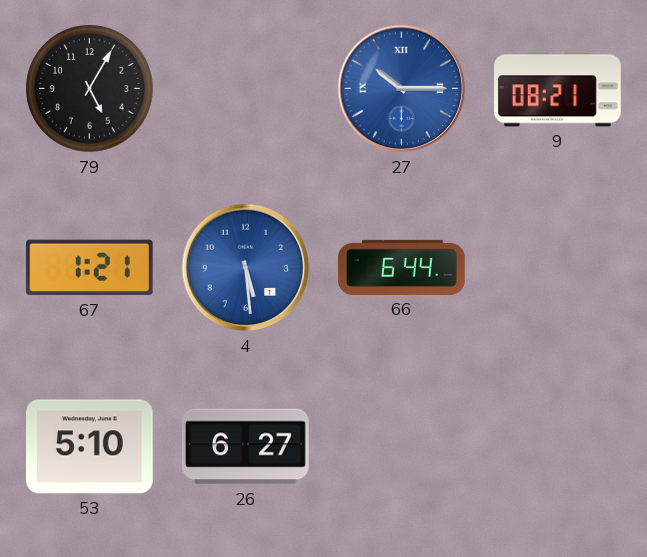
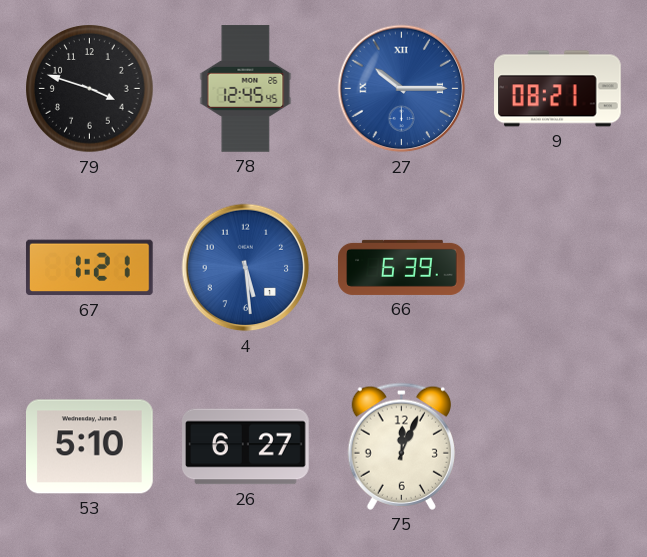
79: 5:05 -> 3:48 (90, 89)
78: none -> 12:45 (246, 89)
66: 6:44 -> 6:39 (402, 267)
75: none -> 12:04 (401, 446)
